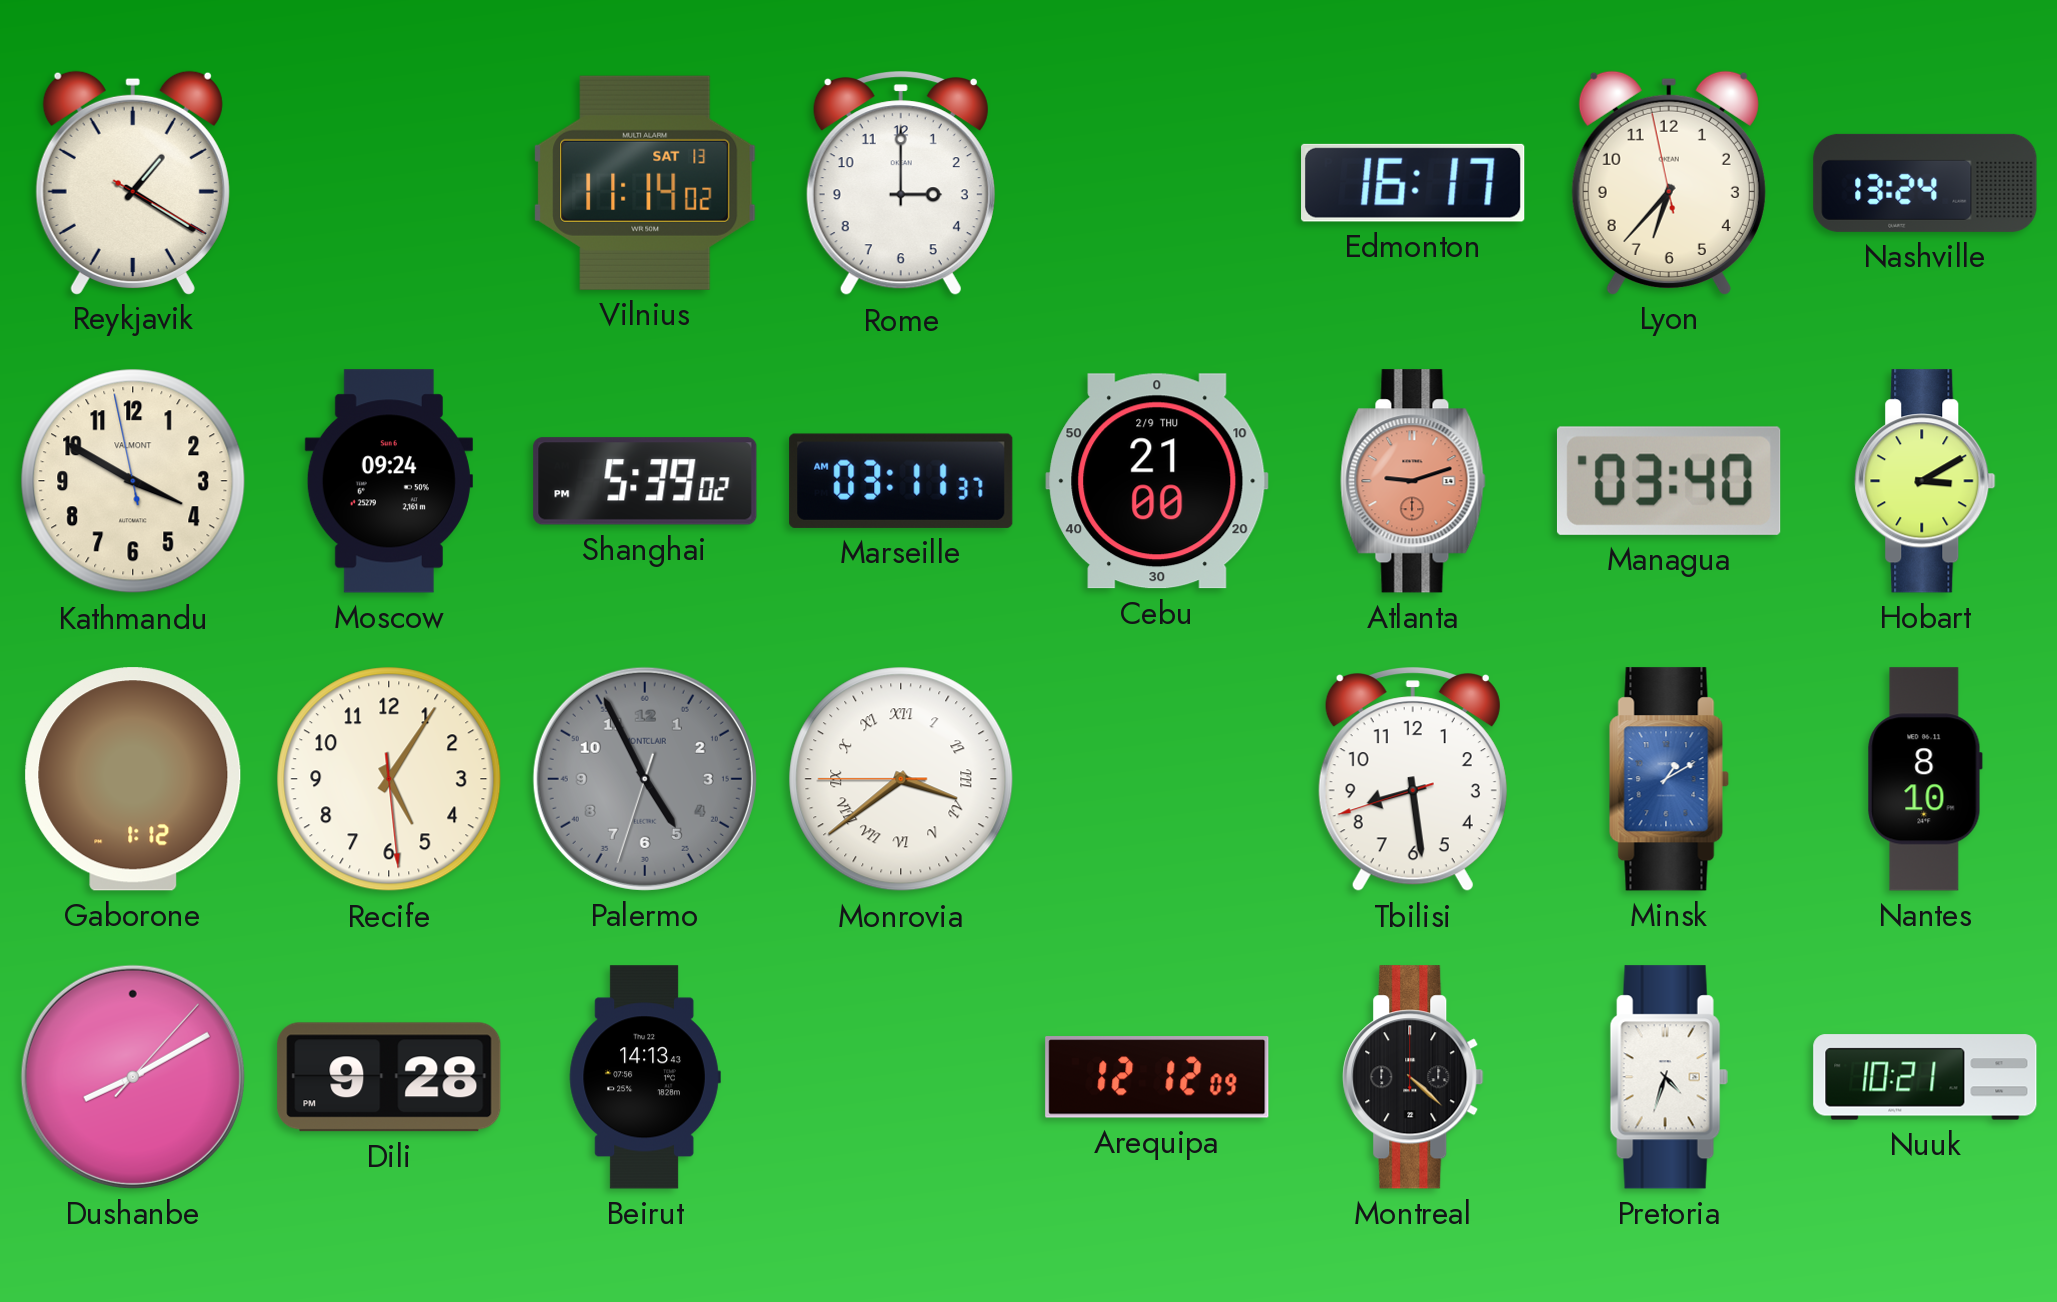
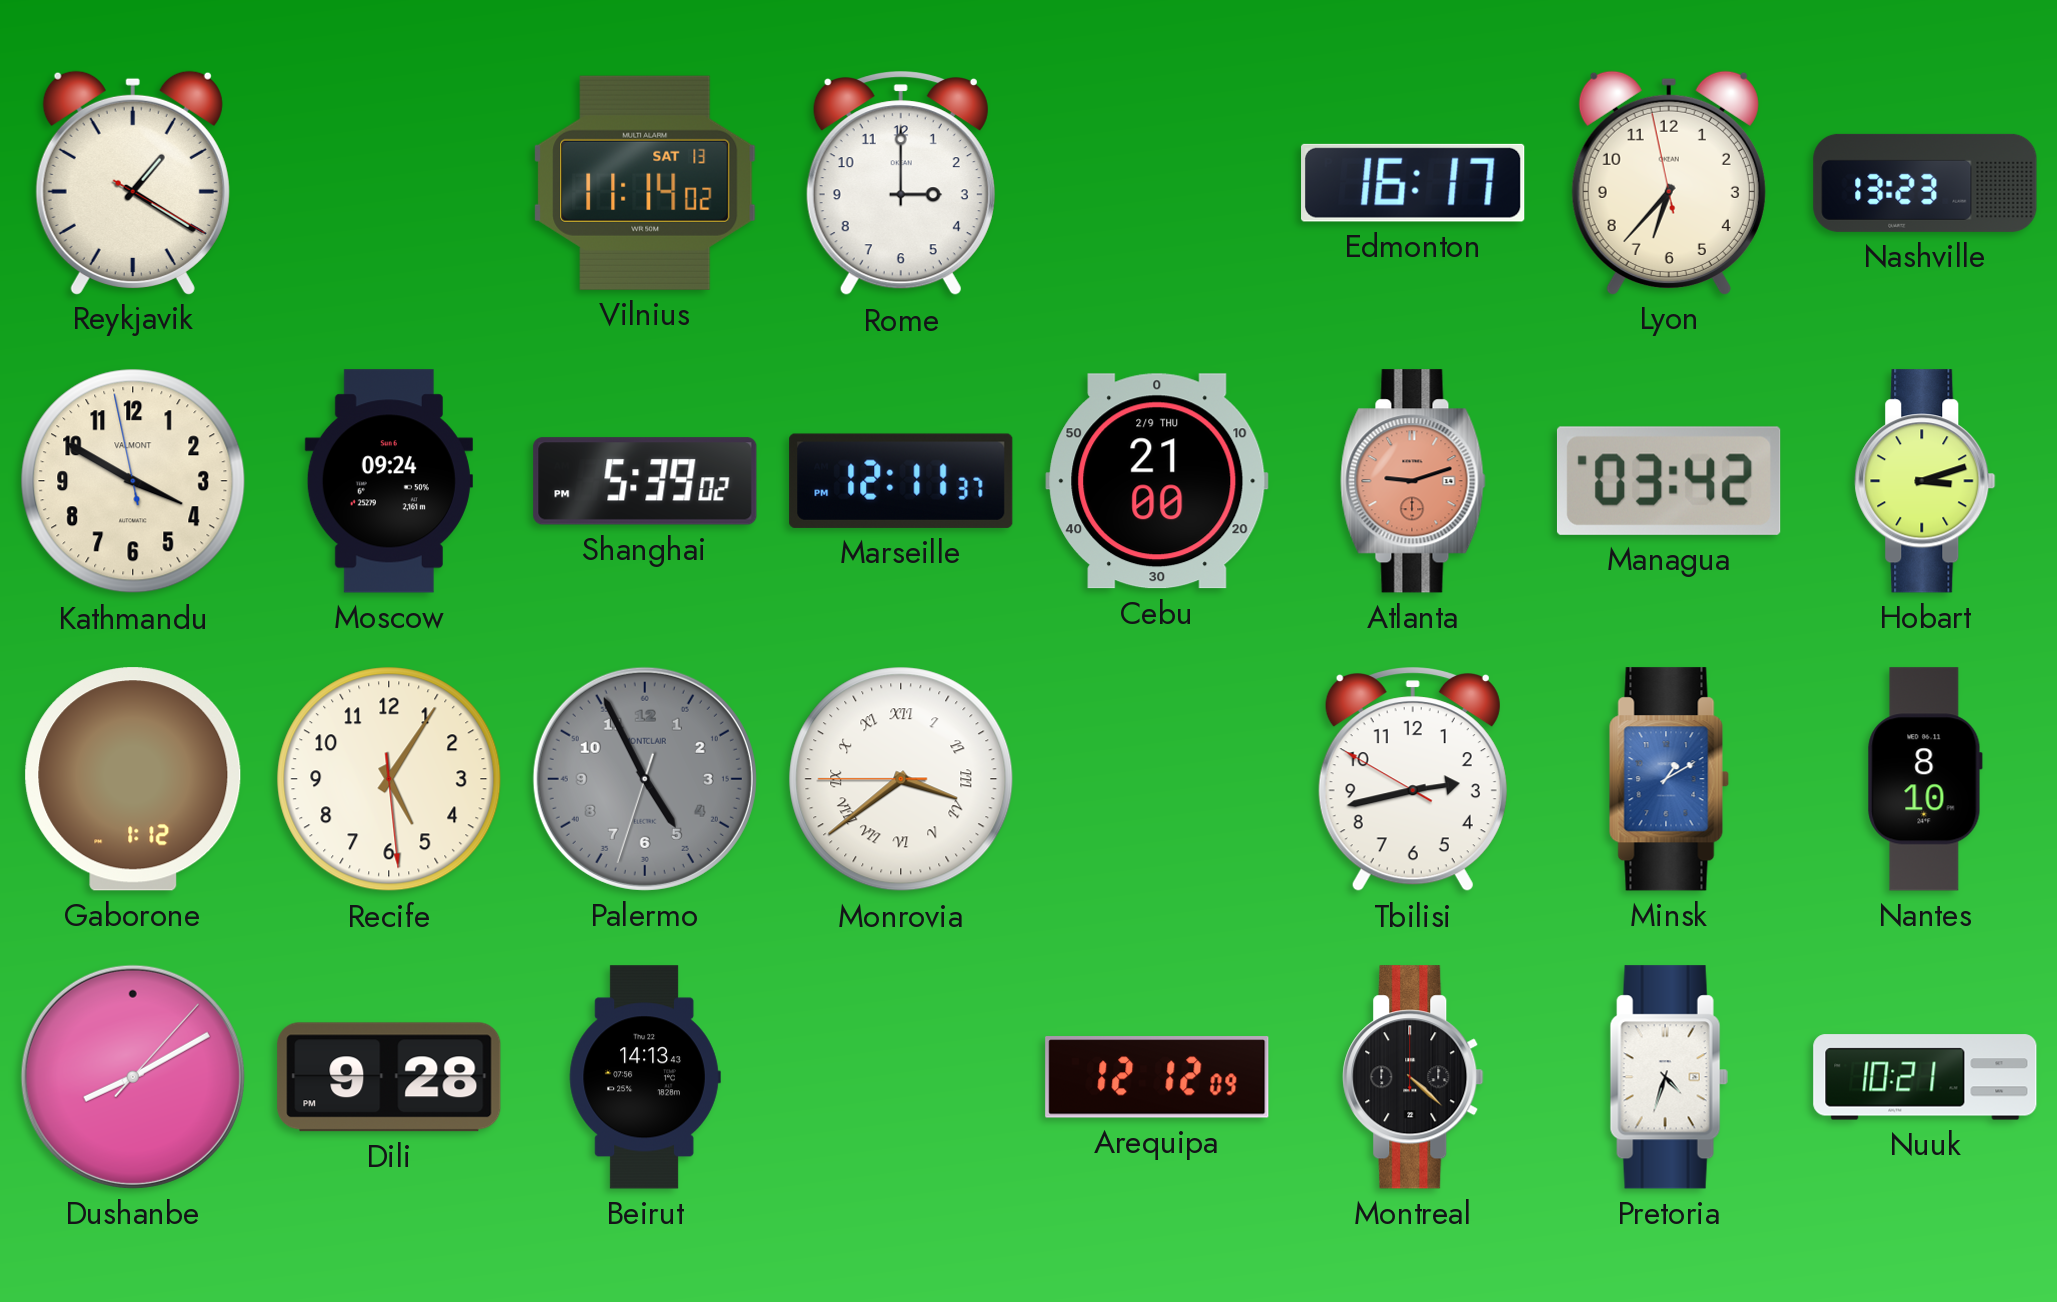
Nashville: 13:24 -> 13:23 (1925, 183)
Marseille: 03:11 -> 12:11 (901, 481)
Managua: 03:40 -> 03:42 (1669, 481)
Hobart: 3:10 -> 3:12 (1925, 481)
Tbilisi: 8:28 -> 2:42 (1413, 780)
